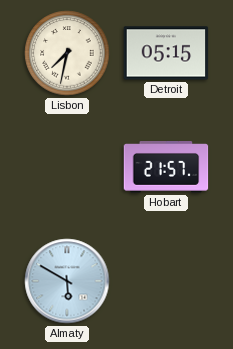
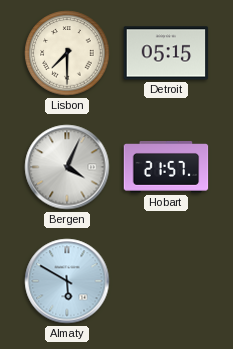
Lisbon: 7:32 -> 7:30 (67, 53)
Bergen: none -> 4:04 (67, 167)
